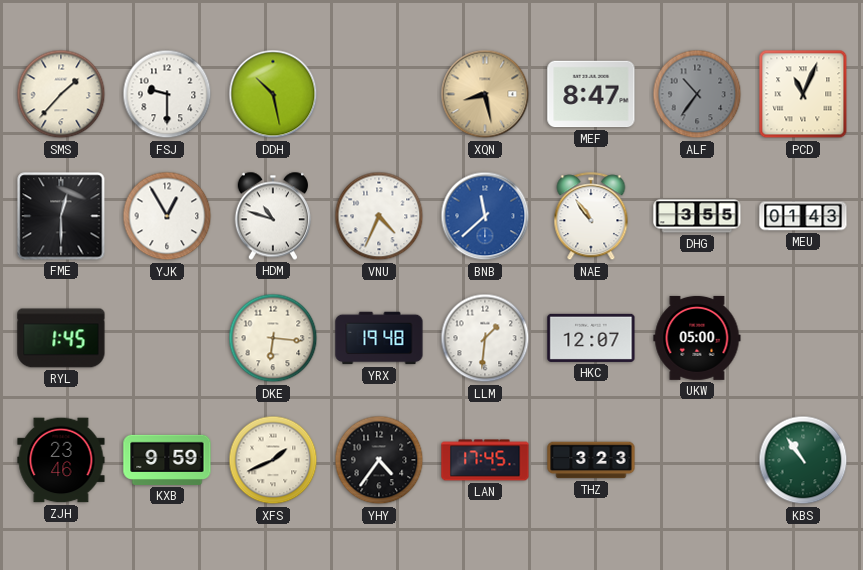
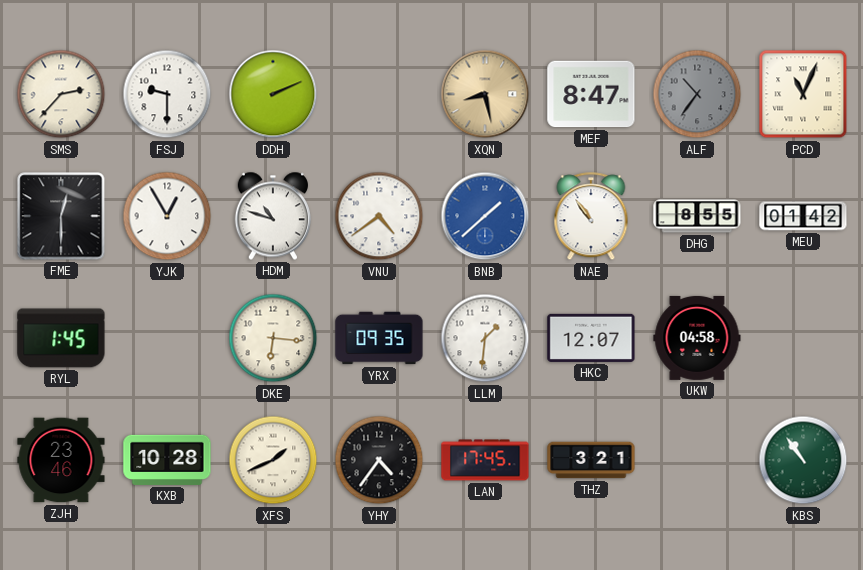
SMS: 1:37 -> 2:37 (61, 94)
DDH: 10:28 -> 2:11 (273, 94)
VNU: 4:34 -> 4:39 (379, 216)
BNB: 11:38 -> 1:38 (485, 216)
DHG: 3:55 -> 8:55 (697, 216)
MEU: 01:43 -> 01:42 (803, 216)
YRX: 19:48 -> 09:35 (379, 338)
UKW: 05:00 -> 04:58 (697, 338)
KXB: 9:59 -> 10:28 (167, 460)
THZ: 3:23 -> 3:21 (591, 460)
